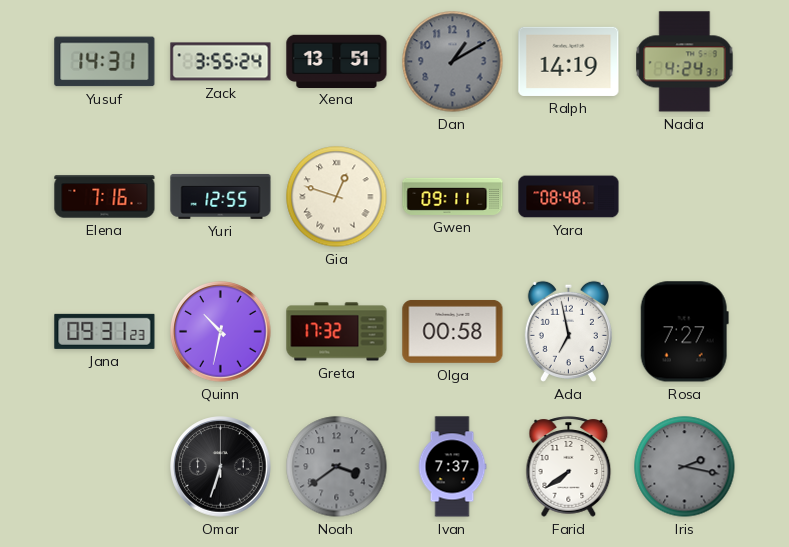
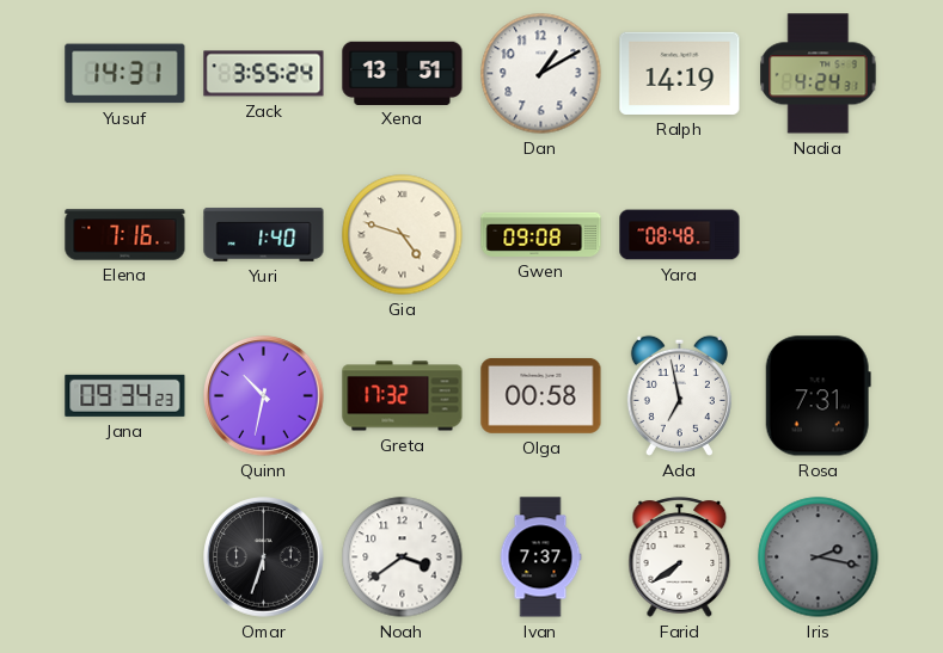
Dan dial: grey -> white (541, 74)
Yuri: 12:55 -> 1:40 (264, 234)
Gia: 12:48 -> 4:48 (403, 235)
Gwen: 09:11 -> 09:08 (541, 234)
Jana: 09:31 -> 09:34 (125, 395)
Rosa: 7:27 -> 7:31 (818, 396)
Noah dial: grey -> white (403, 557)
